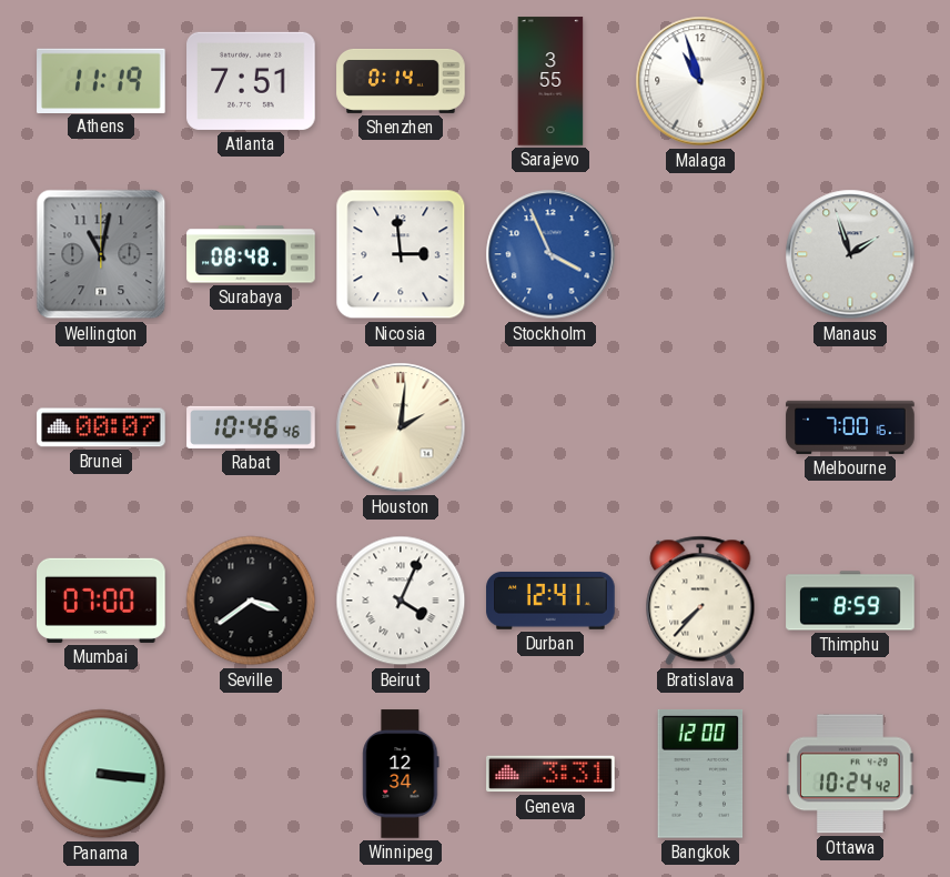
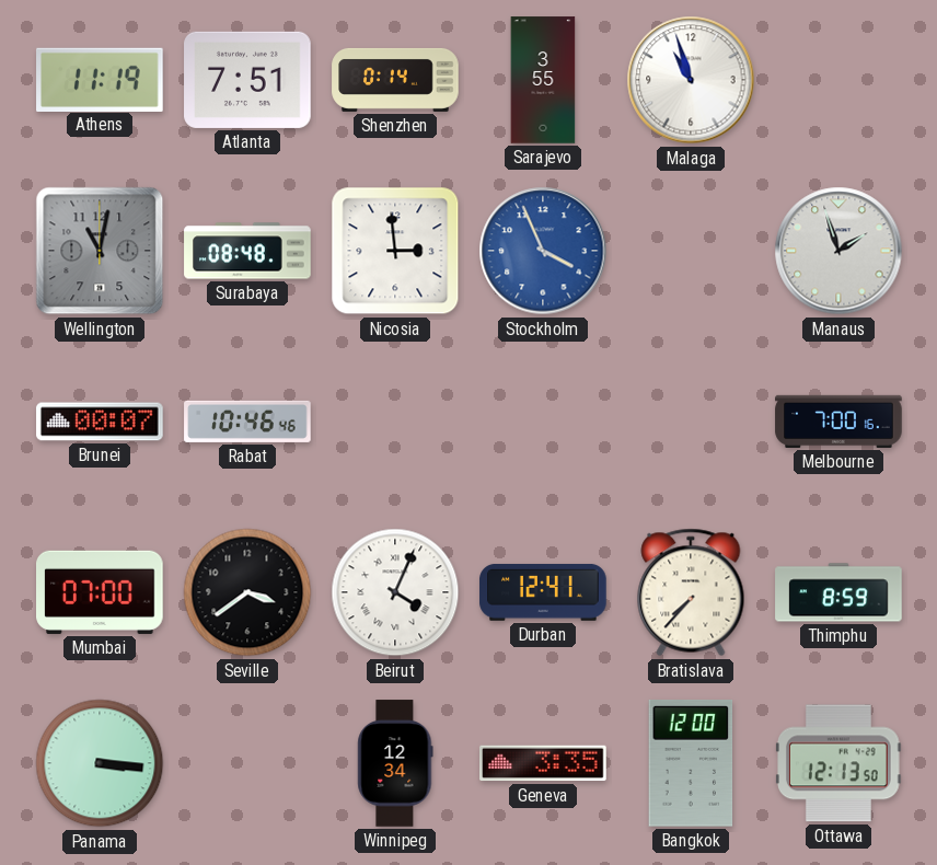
Houston: 2:01 -> none (401, 427)
Geneva: 3:31 -> 3:35 (543, 763)
Ottawa: 10:24 -> 12:13 (840, 763)
